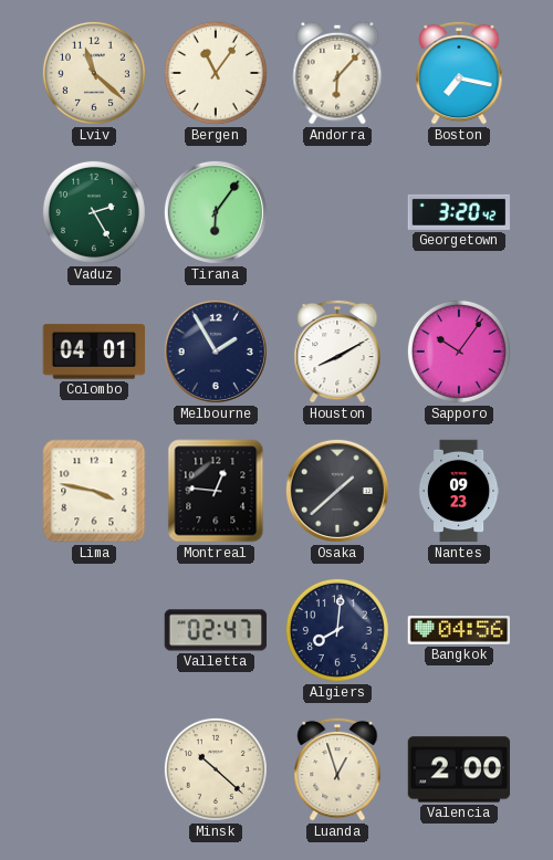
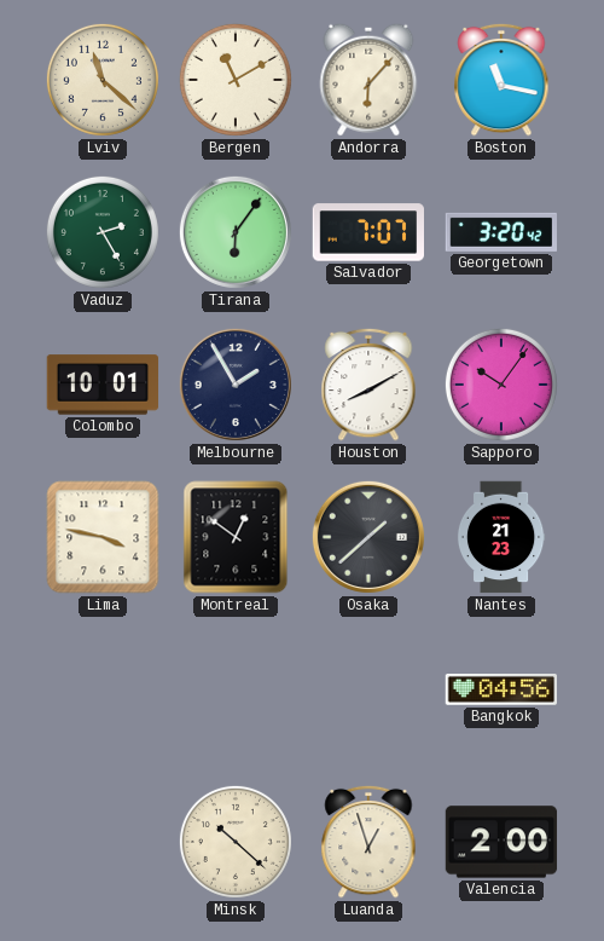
Bergen: 11:06 -> 11:10 (236, 80)
Boston: 7:17 -> 11:17 (501, 80)
Salvador: none -> 7:07 (368, 232)
Colombo: 04:01 -> 10:01 (103, 385)
Montreal: 12:46 -> 12:51 (236, 537)
Nantes: 09:23 -> 21:23 (501, 537)
Valletta: 02:47 -> none (216, 630)
Algiers: 8:01 -> none (337, 630)
